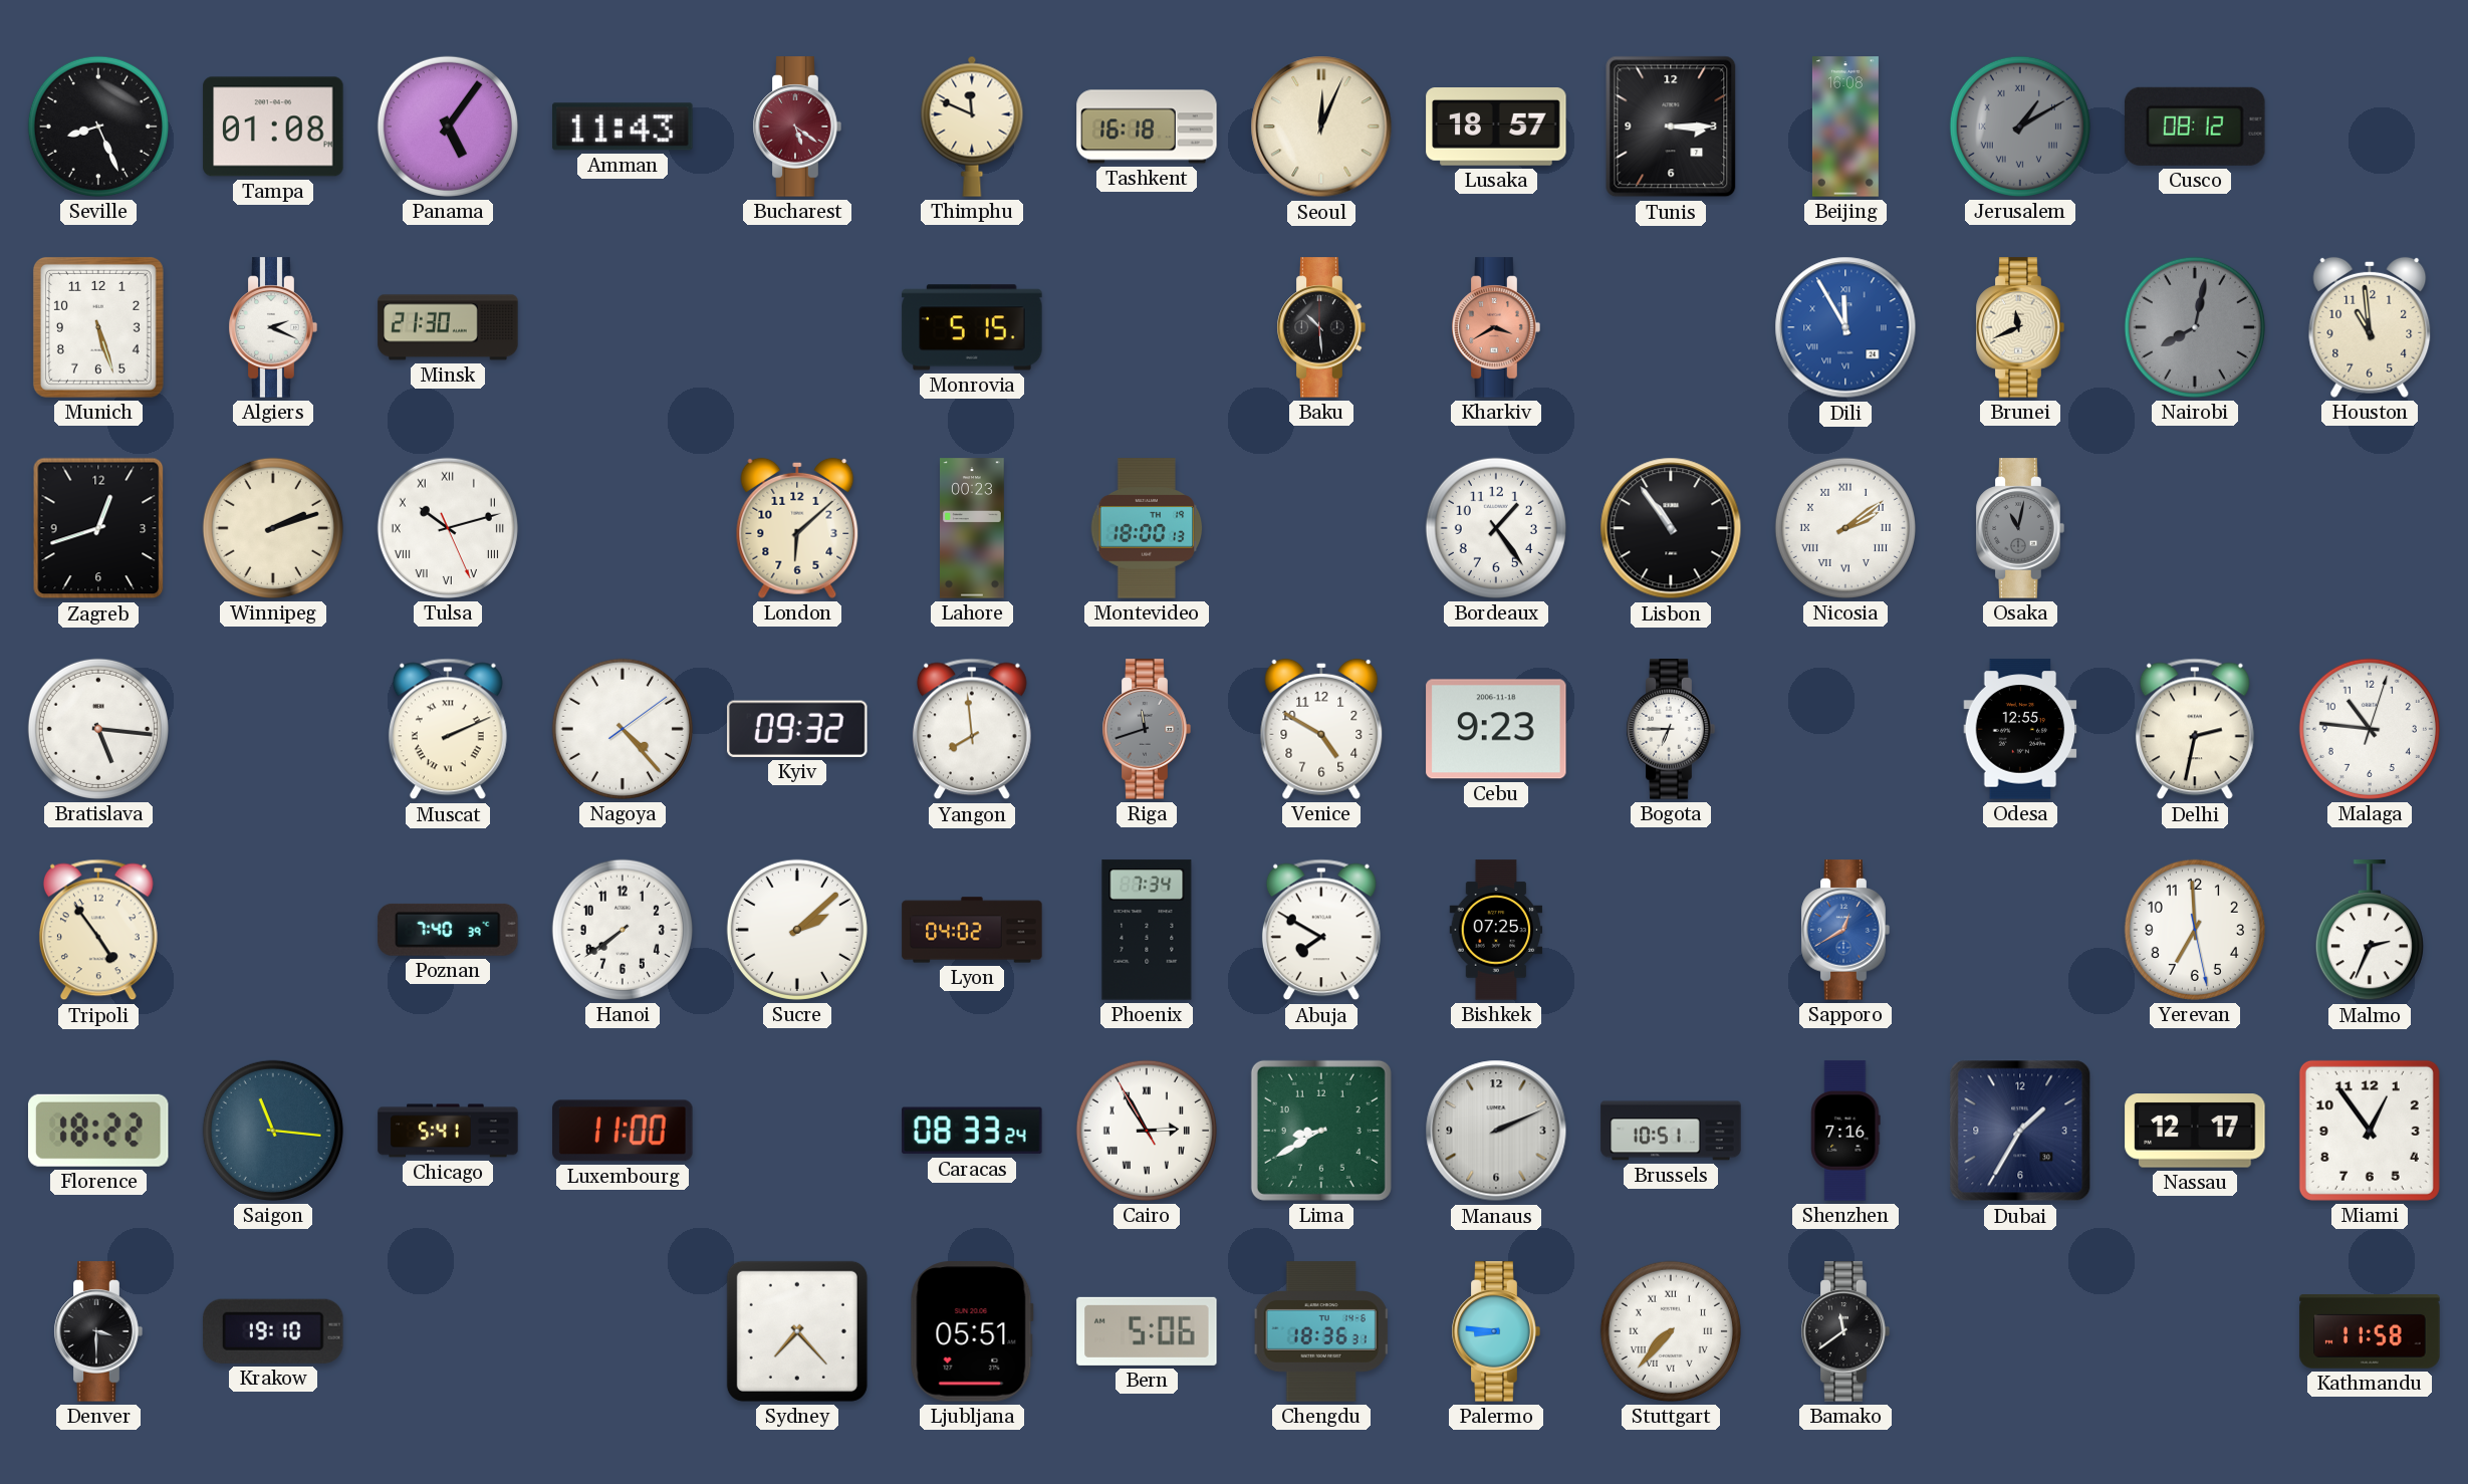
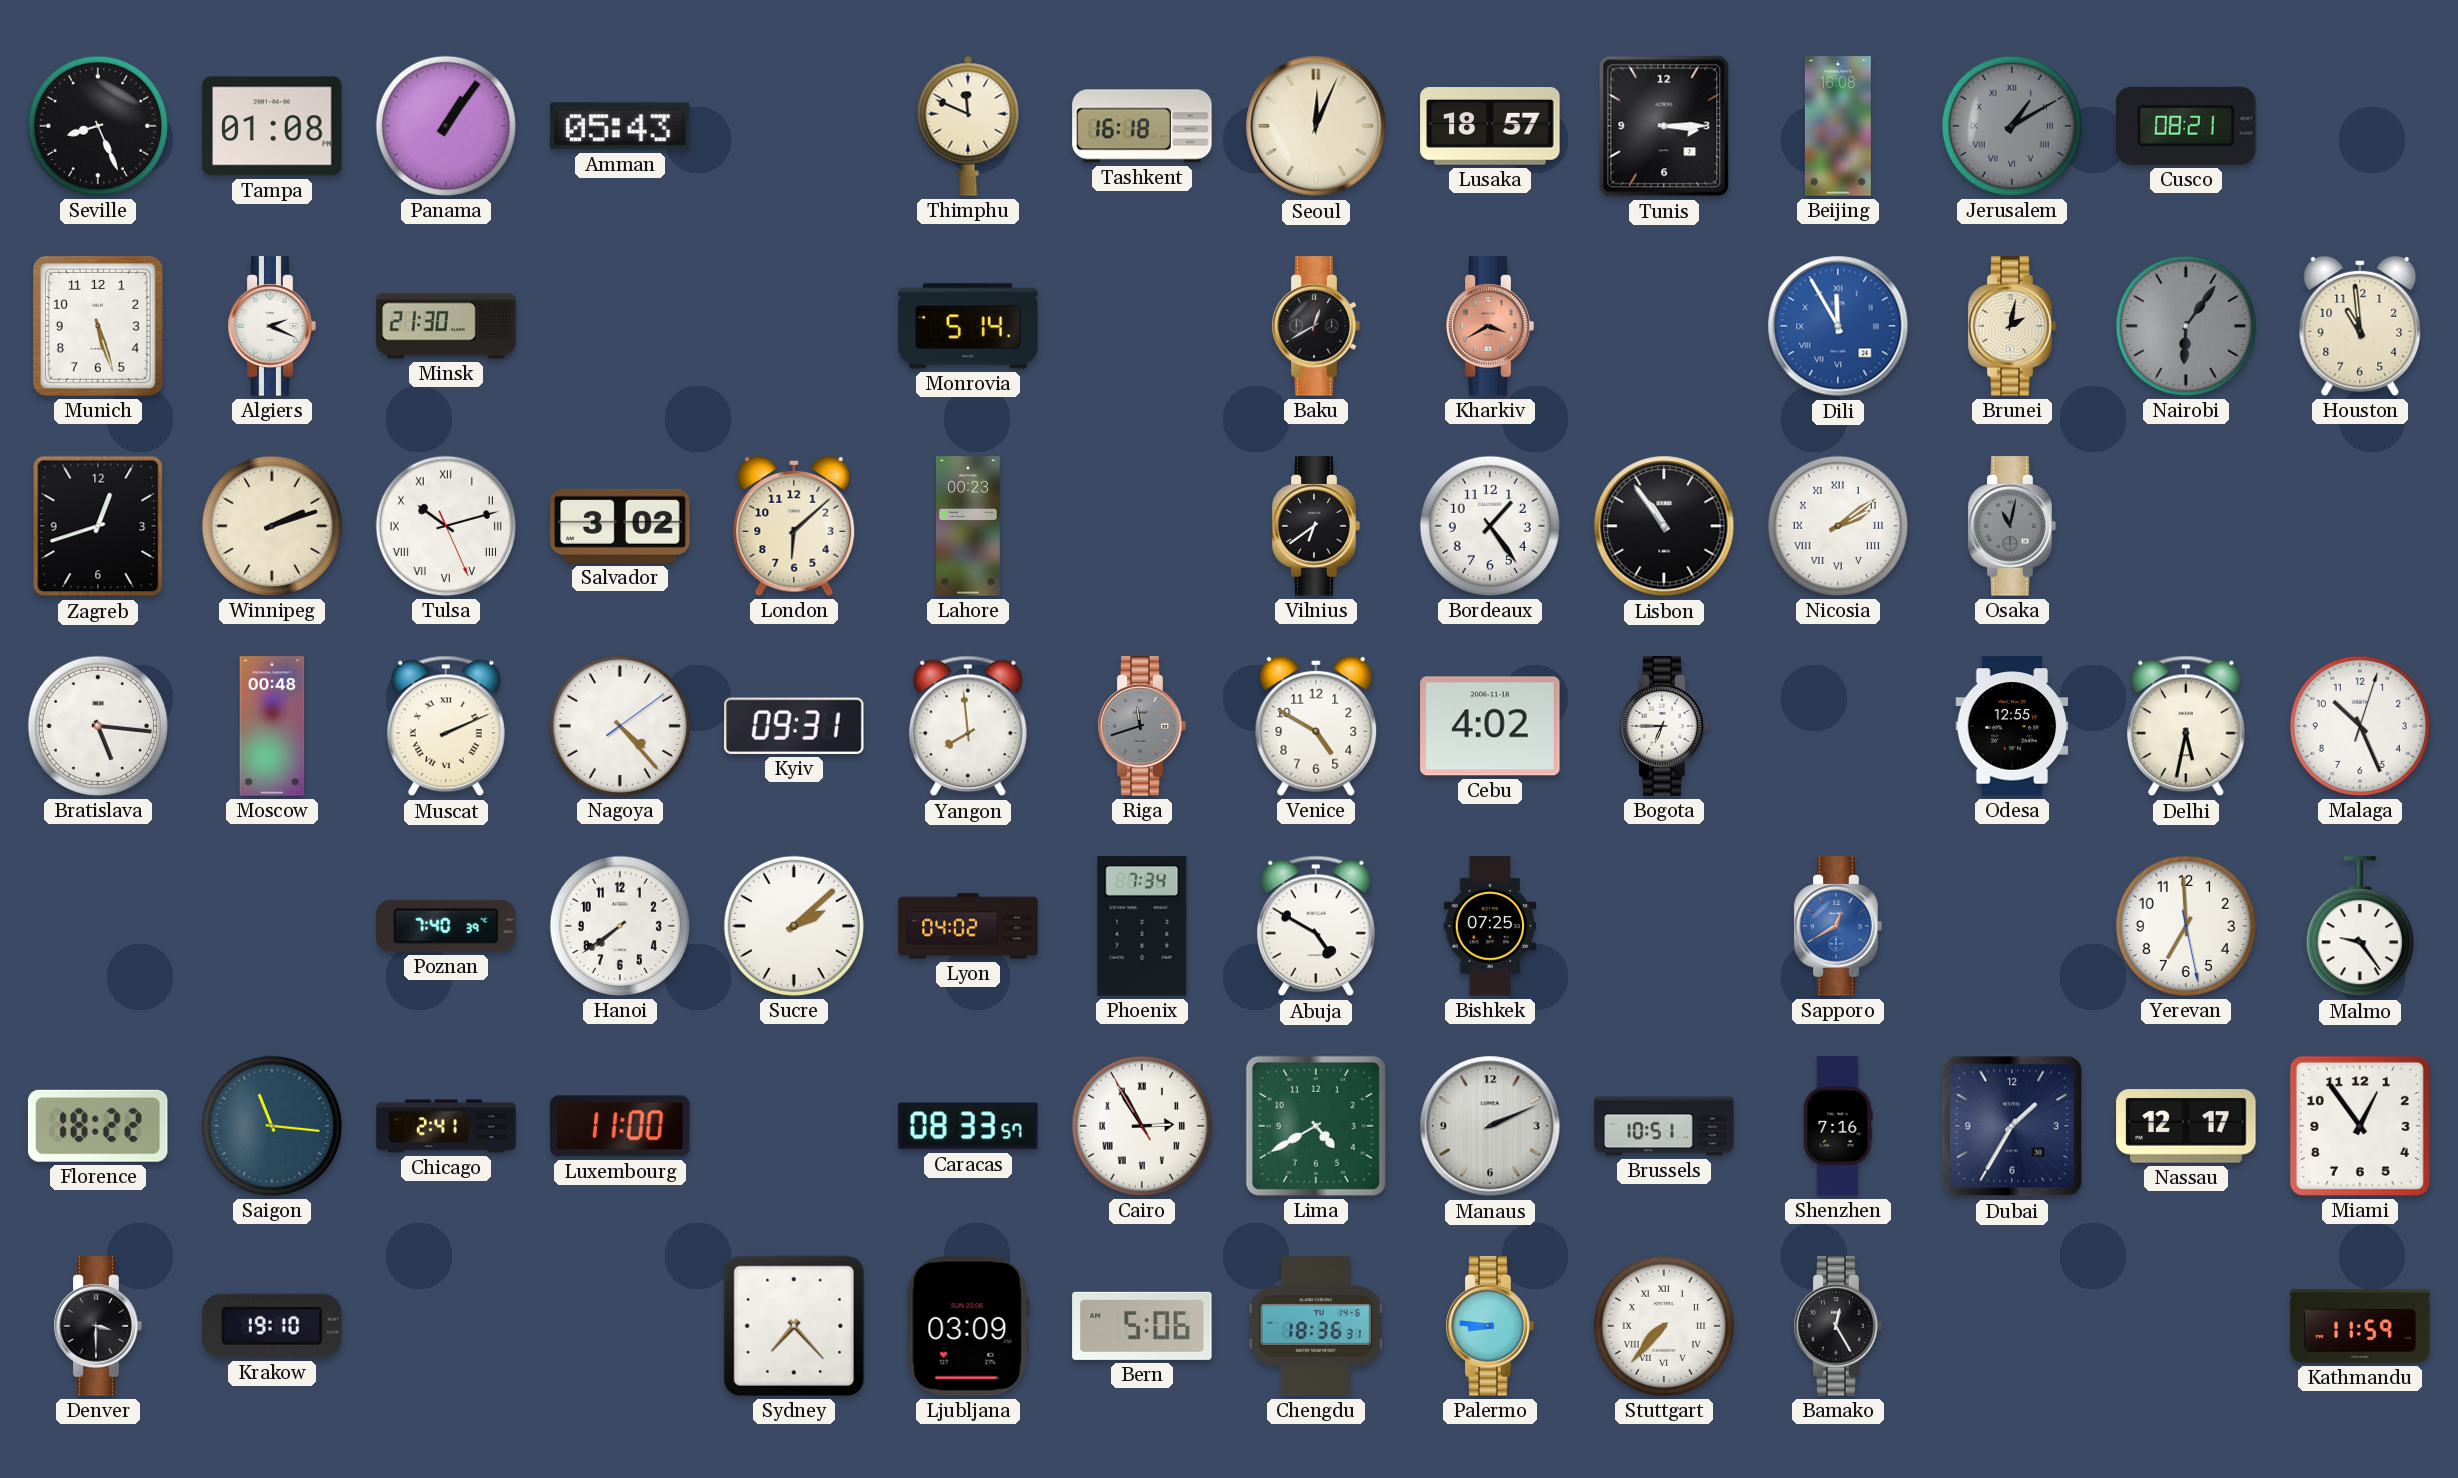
Panama: 5:06 -> 1:06 (446, 126)
Amman: 11:43 -> 05:43 (620, 126)
Bucharest: 5:21 -> none (797, 127)
Cusco: 08:12 -> 08:21 (2186, 126)
Monrovia: 5:15 -> 5:14 (968, 326)
Baku: 10:29 -> 12:40 (1316, 326)
Brunei: 11:41 -> 2:02 (2012, 326)
Nairobi: 8:02 -> 6:06 (2186, 326)
Salvador: none -> 3:02 (620, 526)
Montevideo: 18:00 -> none (1147, 528)
Vilnius: none -> 6:39 (1316, 526)
Moscow: none -> 00:48 (272, 726)
Kyiv: 09:32 -> 09:31 (795, 726)
Cebu: 9:23 -> 4:02 (1490, 726)
Delhi: 2:32 -> 5:32 (2186, 726)
Malaga: 10:46 -> 10:26 (2360, 726)
Tripoli: 4:54 -> none (98, 930)
Abuja: 7:50 -> 4:50 (1316, 926)
Malmo: 2:34 -> 9:24 (2360, 927)
Chicago: 5:41 -> 2:41 (446, 1126)
Caracas: 08:33:24 -> 08:33:57 (968, 1126)
Lima: 8:40 -> 4:40 (1316, 1126)
Ljubljana: 05:51 -> 03:09 (968, 1326)
Bamako: 11:39 -> 12:25 (1838, 1326)
Kathmandu: 11:58 -> 11:59 (2360, 1326)
